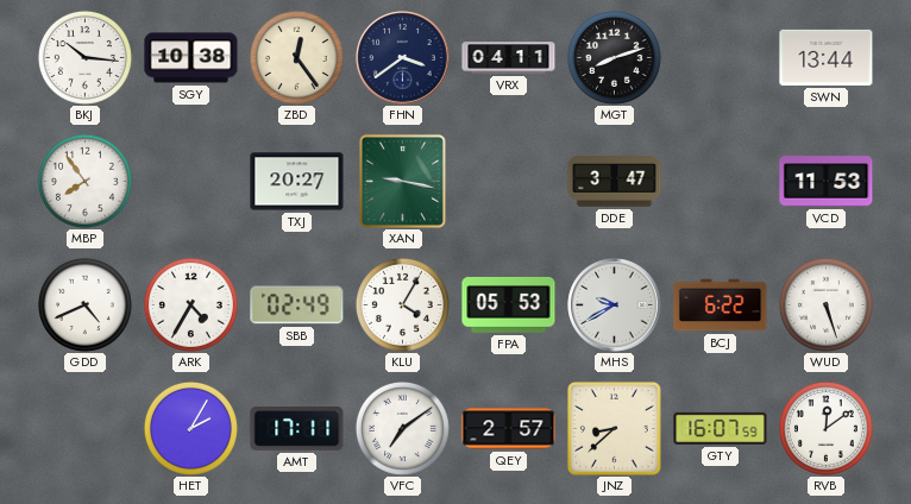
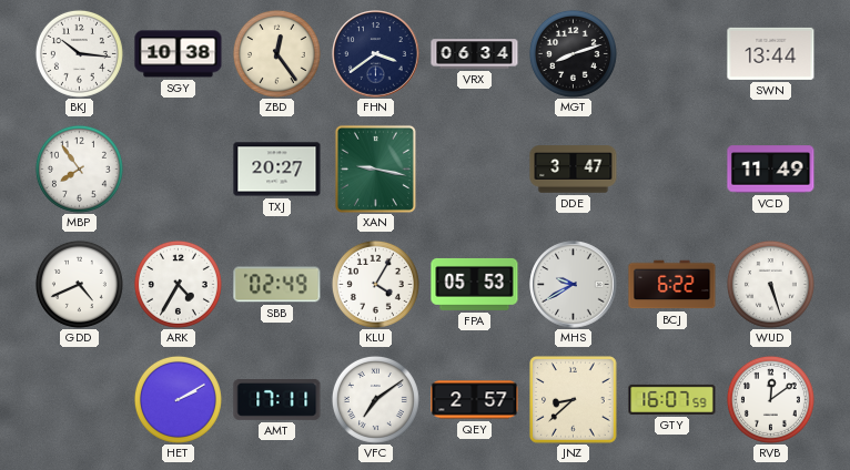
VRX: 04:11 -> 06:34 (475, 54)
VCD: 11:53 -> 11:49 (771, 170)
HET: 2:05 -> 2:10 (178, 399)
